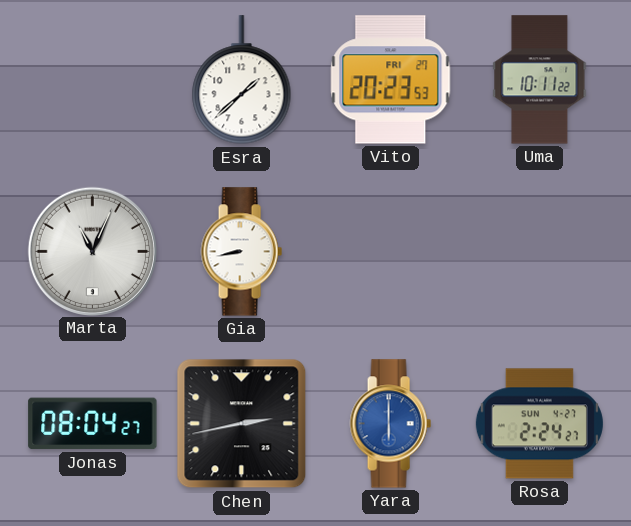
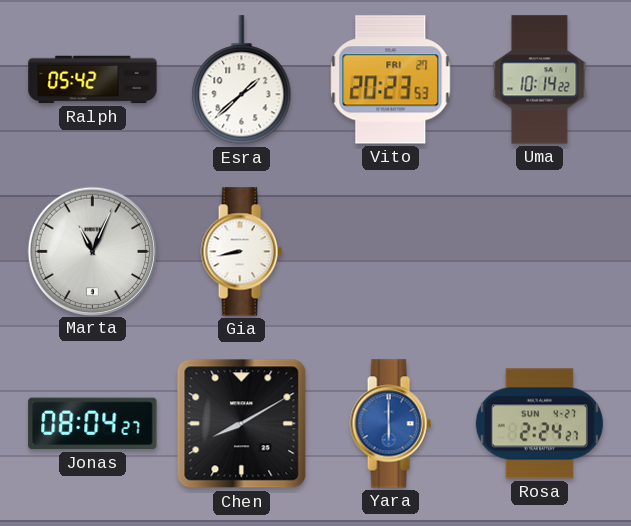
Ralph: none -> 05:42 (93, 80)
Uma: 10:11 -> 10:14 (540, 80)
Chen: 2:43 -> 8:10 (242, 424)
